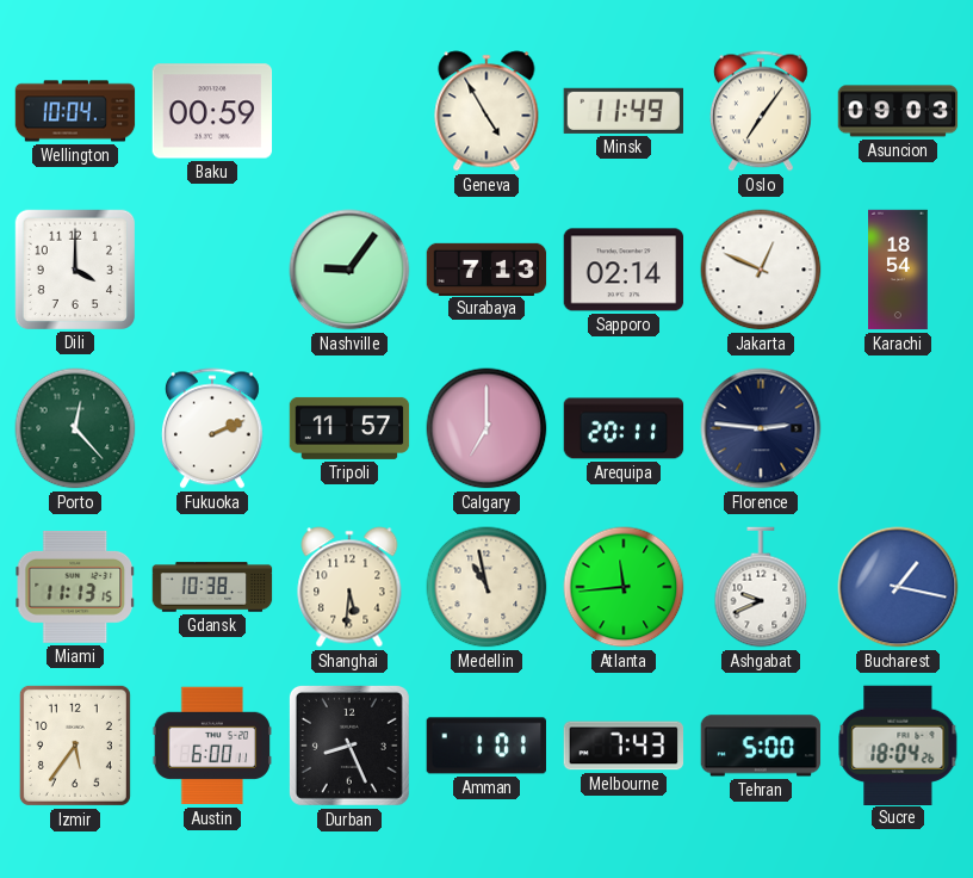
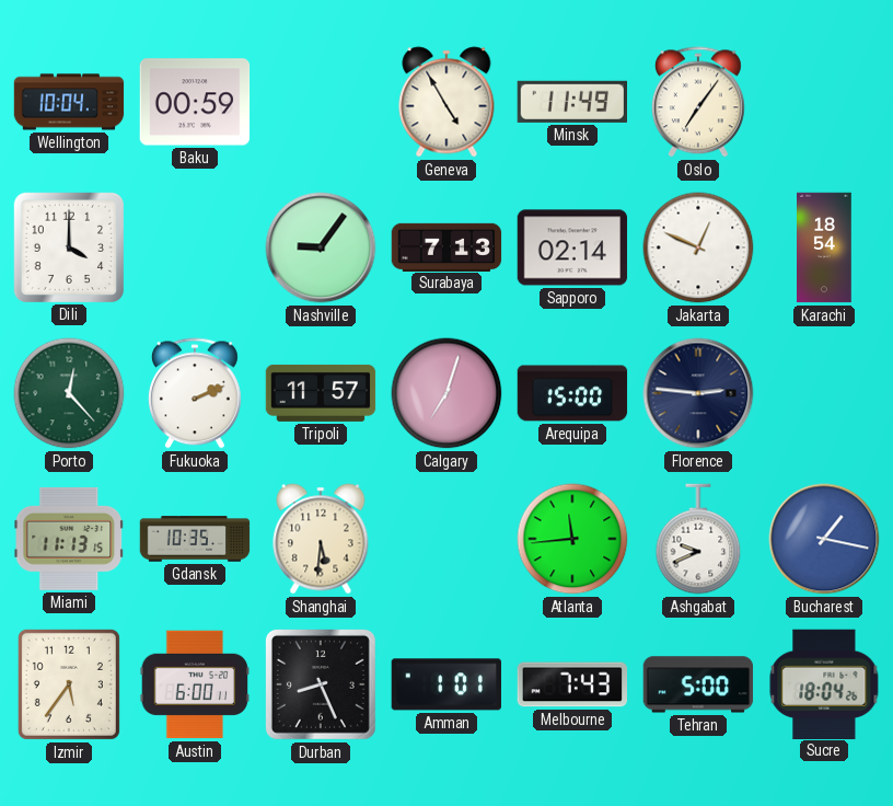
Asuncion: 09:03 -> none (898, 111)
Calgary: 7:00 -> 7:03 (447, 393)
Arequipa: 20:11 -> 15:00 (572, 393)
Gdansk: 10:38 -> 10:35 (195, 539)
Medellin: 10:58 -> none (486, 587)
